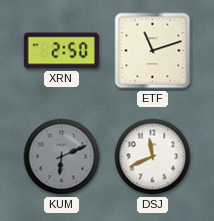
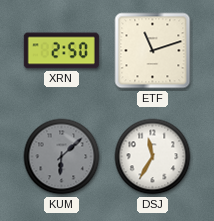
KUM: 6:11 -> 6:08 (62, 157)
DSJ: 11:41 -> 11:35 (153, 157)
